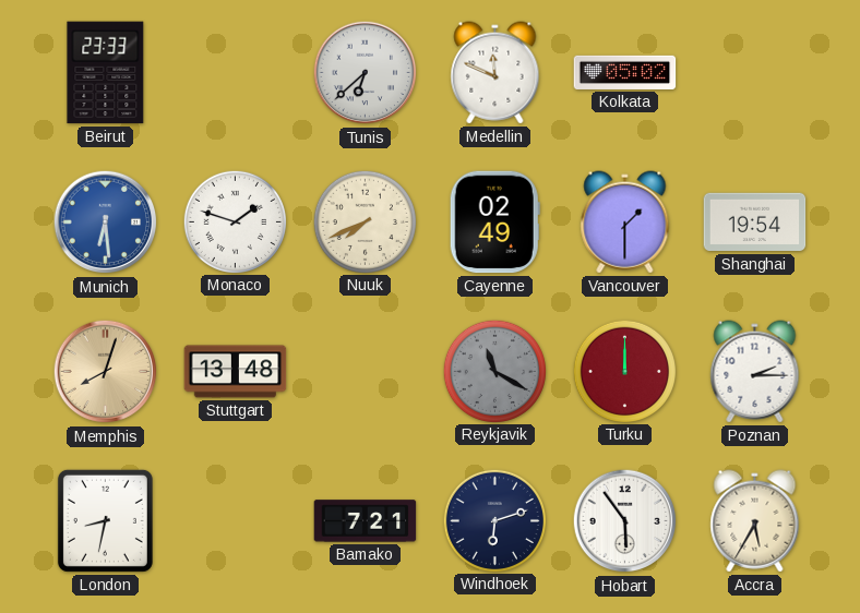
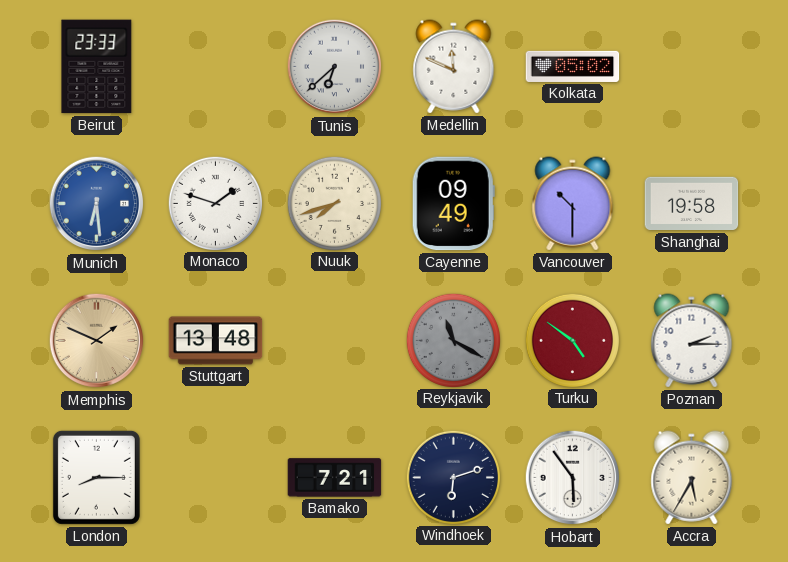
Nuuk: 7:41 -> 7:42 (334, 203)
Cayenne: 02:49 -> 09:49 (453, 204)
Vancouver: 1:30 -> 10:30 (573, 204)
Shanghai: 19:54 -> 19:58 (692, 204)
Memphis: 8:03 -> 1:49 (97, 341)
Turku: 12:00 -> 4:51 (572, 340)
London: 8:32 -> 8:15 (96, 477)
